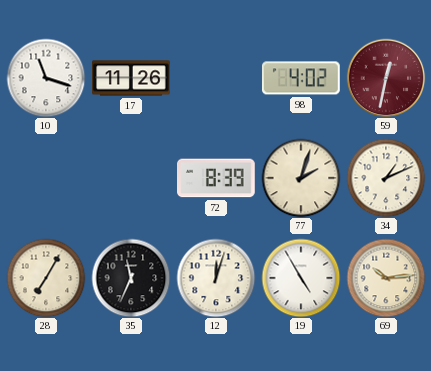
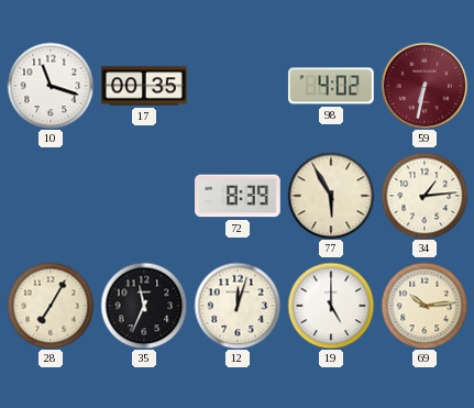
17: 11:26 -> 00:35 (144, 86)
59: 12:32 -> 6:32 (425, 86)
77: 2:03 -> 5:55 (331, 196)
34: 1:11 -> 1:14 (425, 196)
19: 4:55 -> 5:00 (331, 306)
